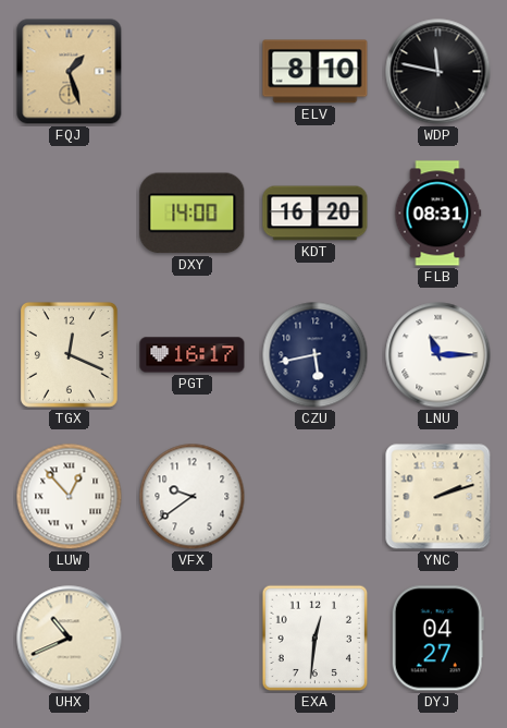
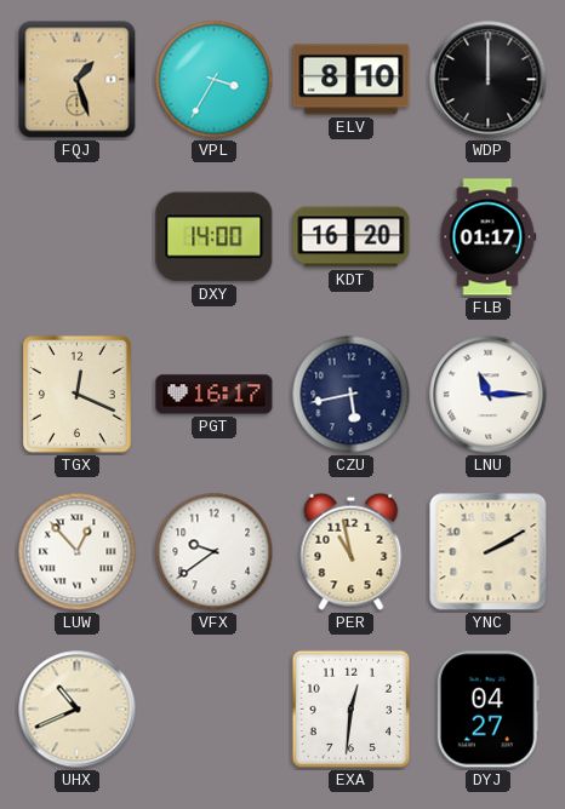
VPL: none -> 3:35 (215, 80)
WDP: 11:47 -> 12:00 (489, 80)
FLB: 08:31 -> 01:17 (489, 237)
PER: none -> 10:58 (352, 551)
YNC: 2:12 -> 2:10 (489, 552)
